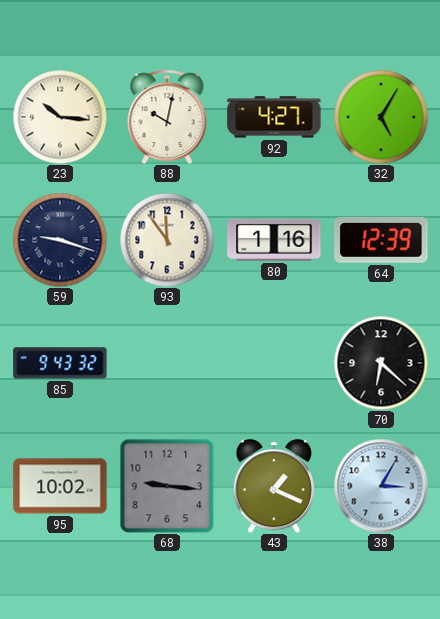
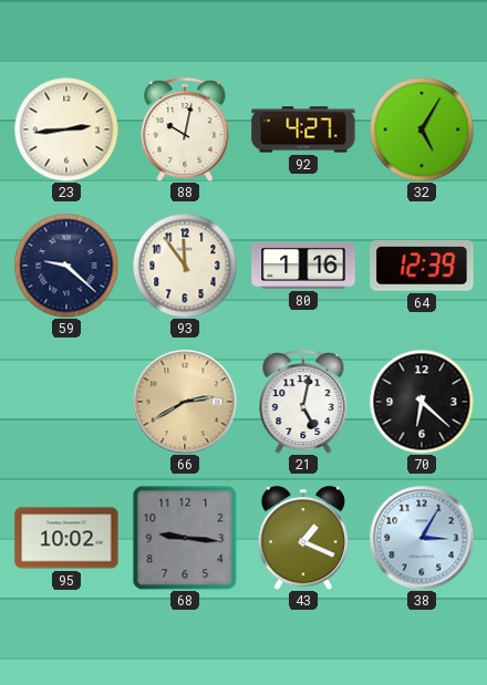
23: 10:16 -> 2:44 (66, 129)
59: 9:18 -> 9:22 (66, 266)
85: 9:43 -> none (60, 363)
66: none -> 2:40 (185, 402)
21: none -> 5:02 (303, 402)
